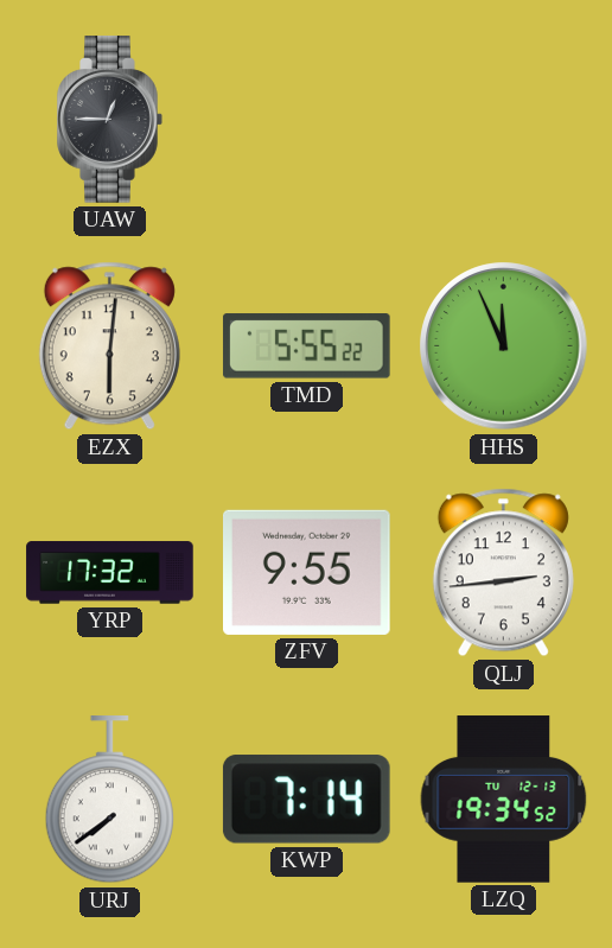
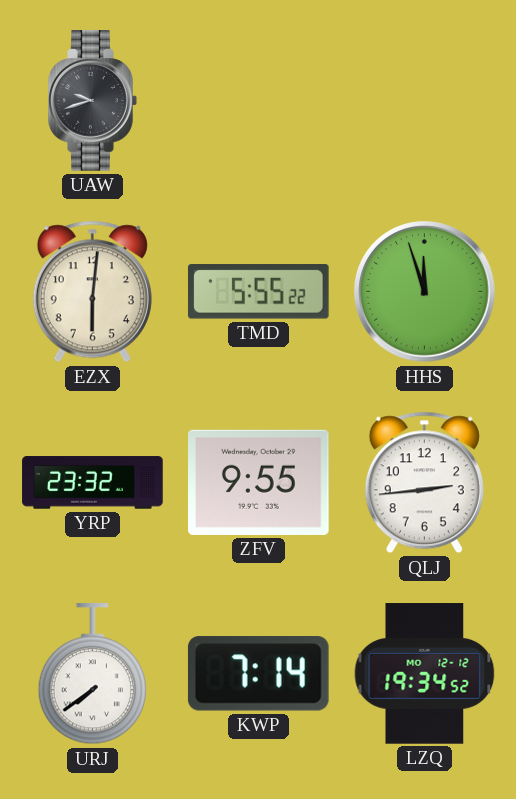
UAW: 12:45 -> 9:42 (93, 101)
HHS: 11:56 -> 11:57 (425, 292)
YRP: 17:32 -> 23:32 (93, 483)
LZQ date: TU 12-13 -> MO 12-12 (425, 674)
